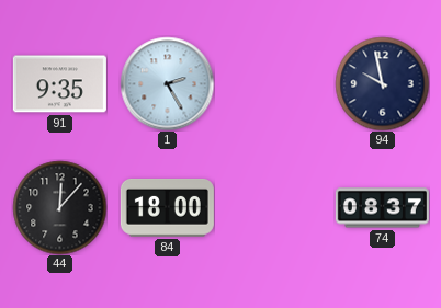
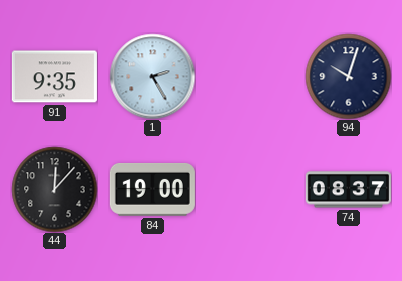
94: 9:58 -> 10:03 (348, 76)
84: 18:00 -> 19:00 (152, 189)
